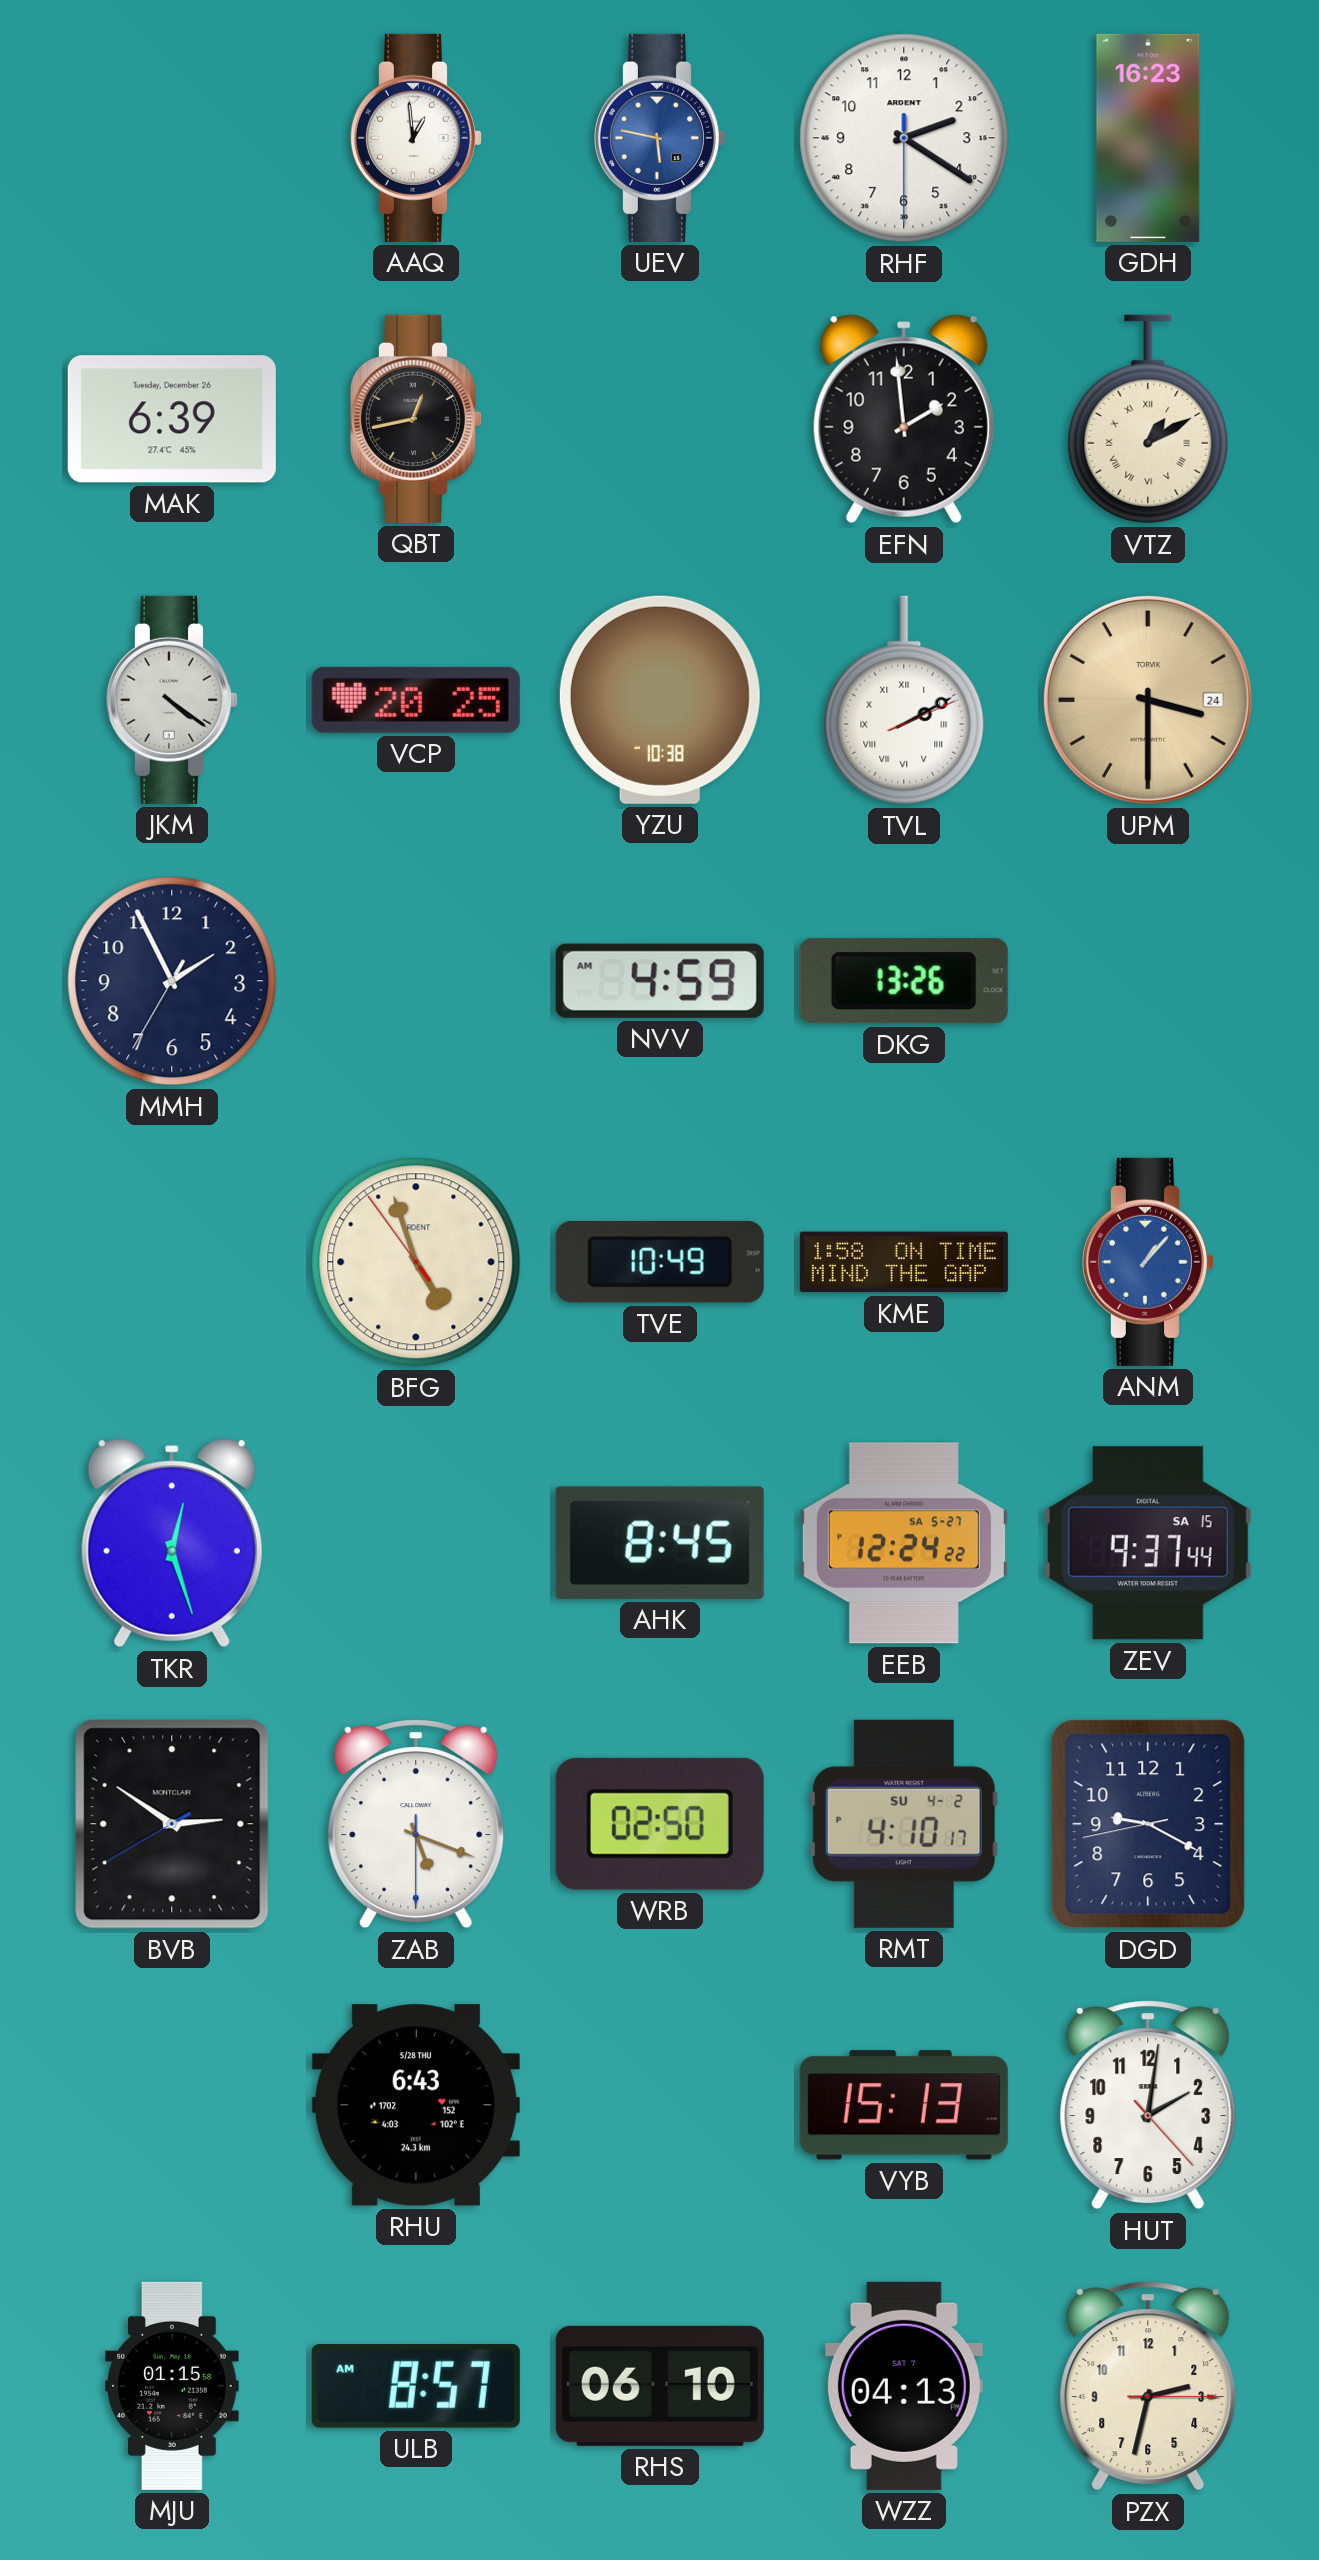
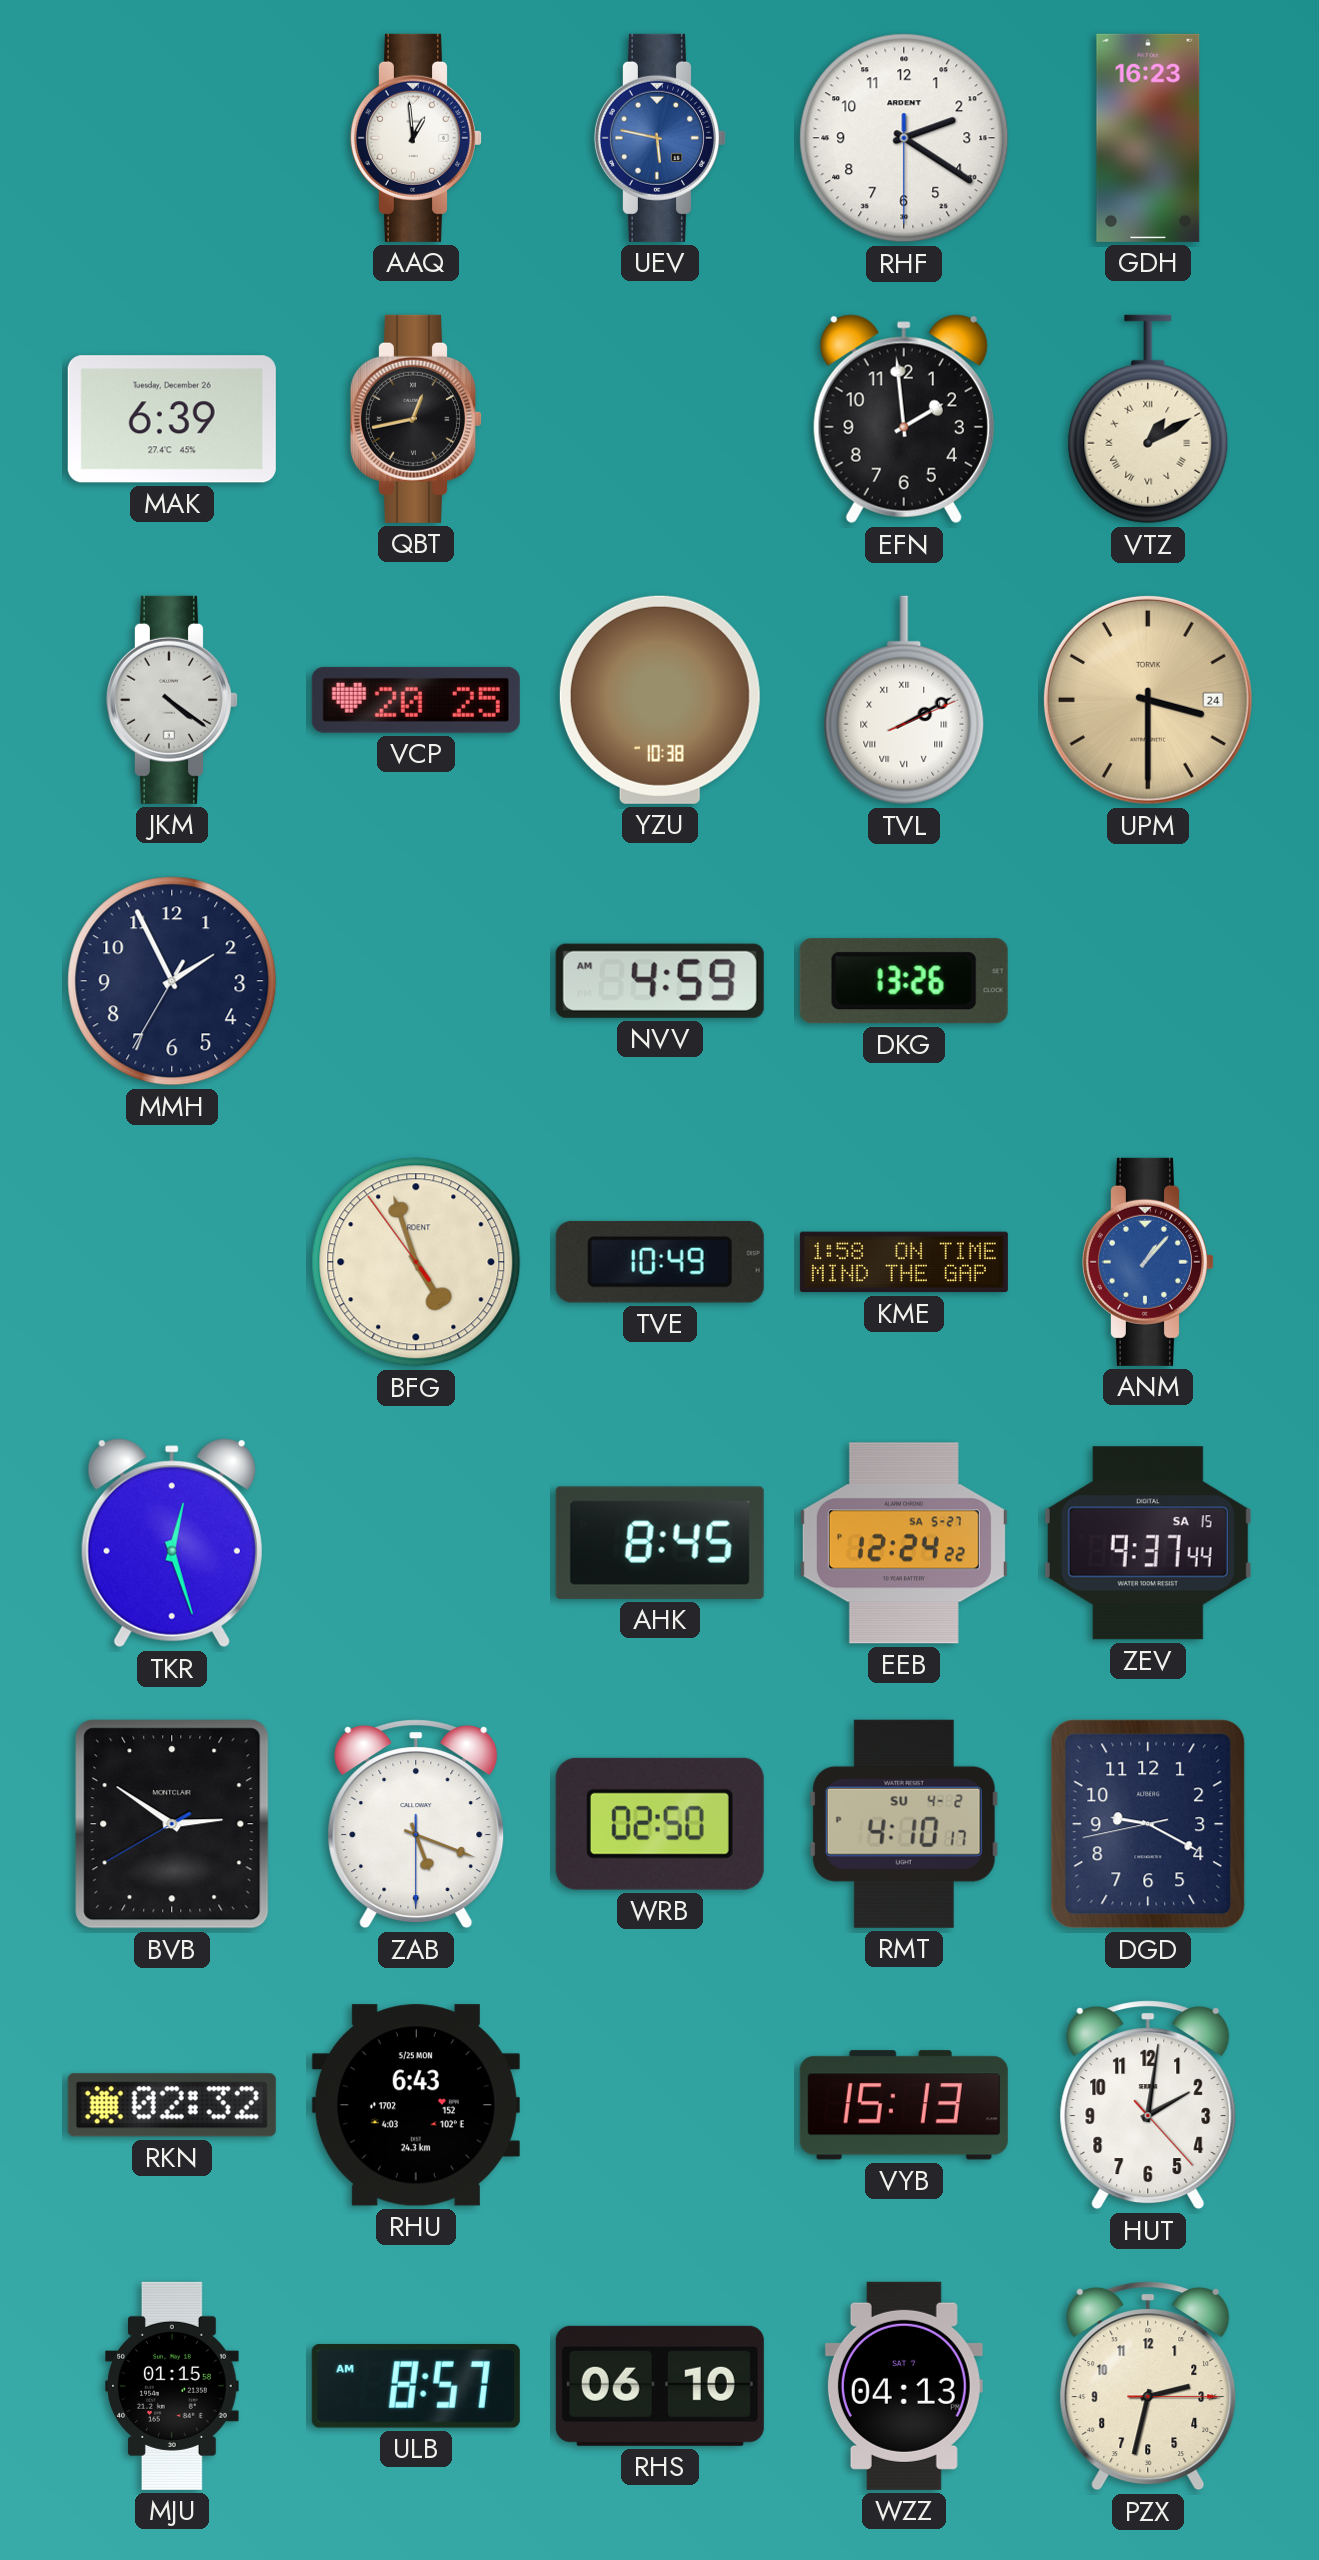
RKN: none -> 02:32 (172, 2105)
RHU date: 5/28 THU -> 5/25 MON (416, 2105)
